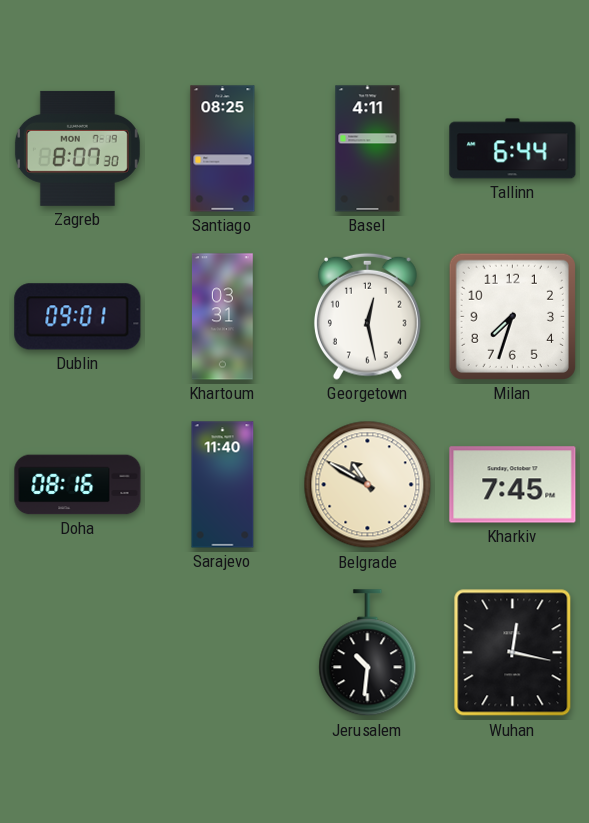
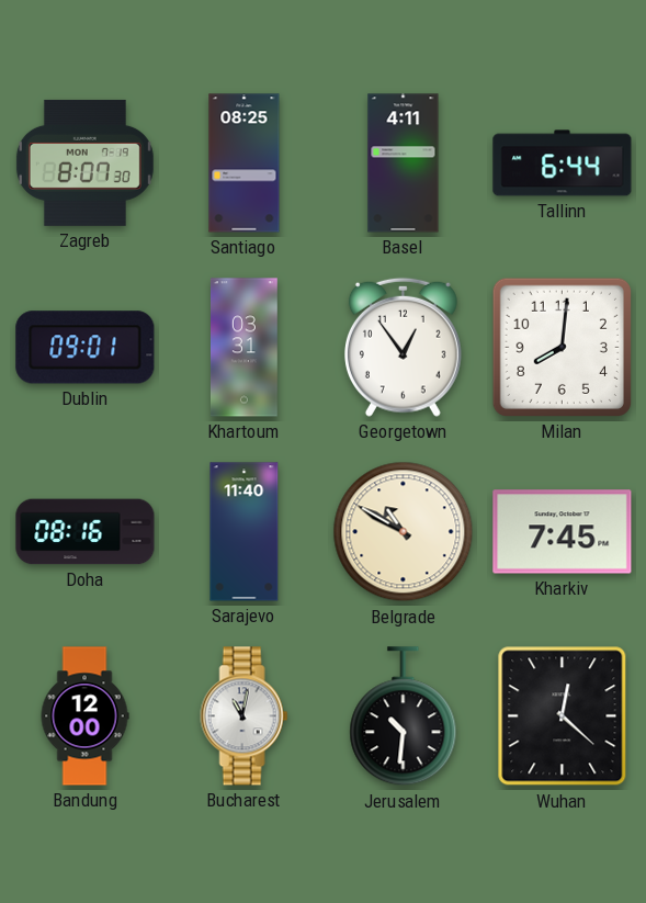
Georgetown: 12:28 -> 12:54 (403, 347)
Milan: 7:33 -> 8:01 (562, 347)
Bandung: none -> 12:00 (84, 716)
Bucharest: none -> 11:02 (245, 716)
Wuhan: 12:17 -> 12:22 (563, 716)
